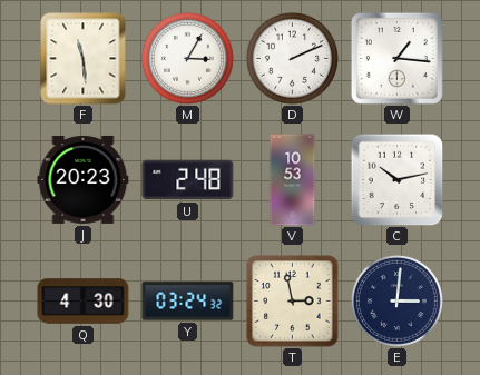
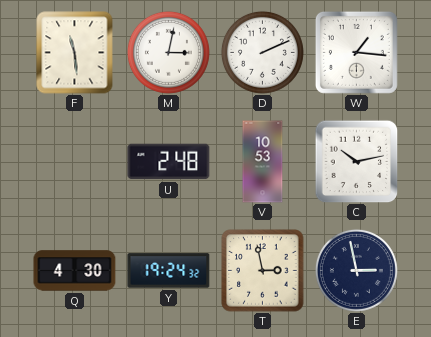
M: 3:05 -> 3:02 (168, 52)
J: 20:23 -> none (84, 179)
Y: 03:24 -> 19:24 (169, 271)
E: 3:01 -> 2:58 (356, 270)
